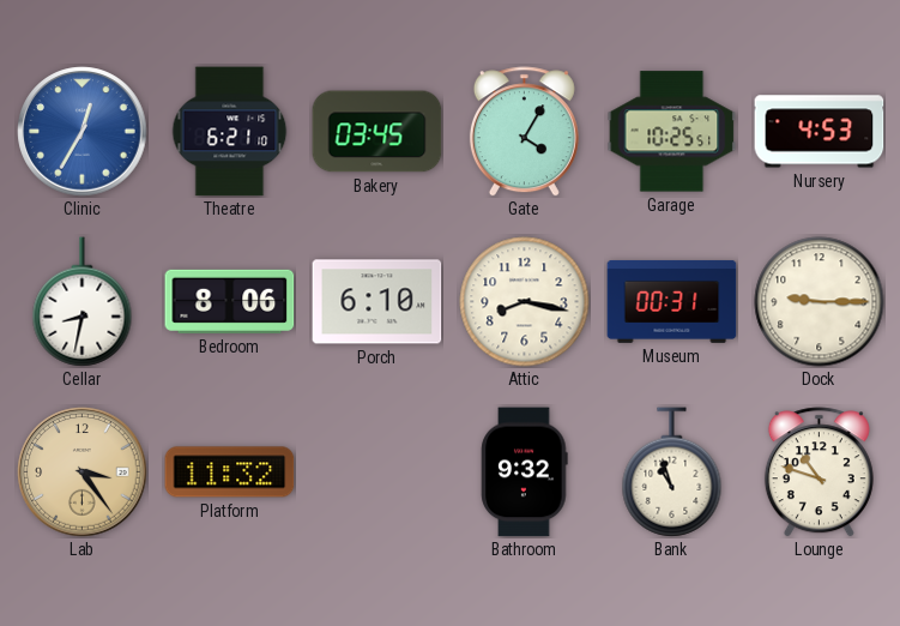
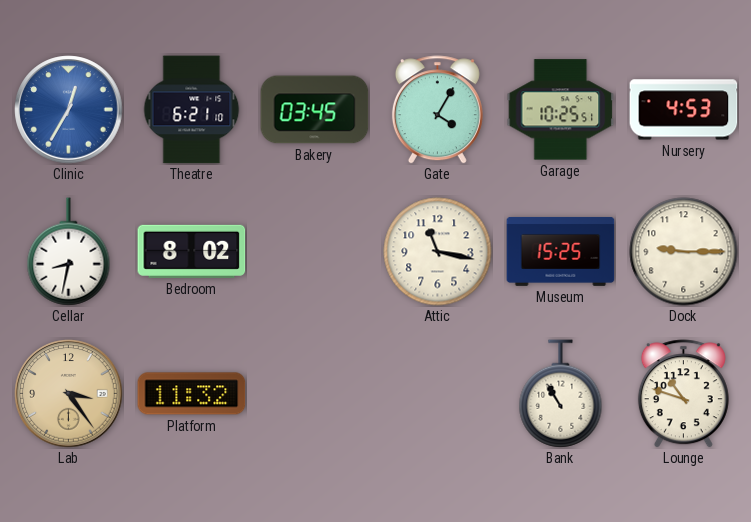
Bedroom: 8:06 -> 8:02 (192, 251)
Porch: 6:10 -> none (377, 302)
Attic: 8:17 -> 11:17 (438, 252)
Museum: 00:31 -> 15:25 (561, 251)
Bathroom: 9:32 -> none (525, 472)
Bank: 10:57 -> 10:55 (561, 394)
